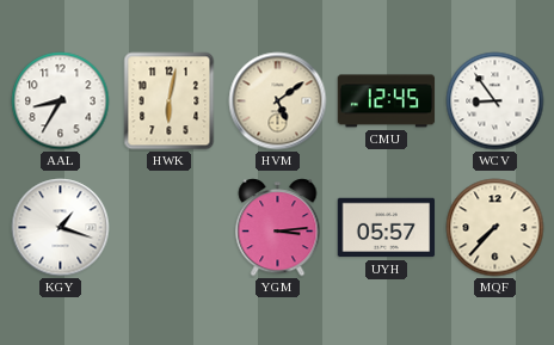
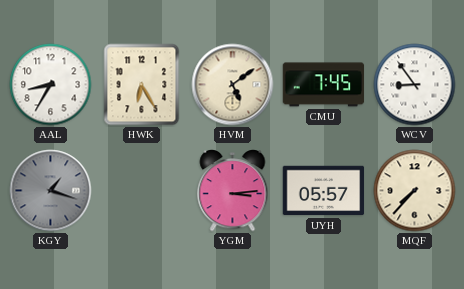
HWK: 6:02 -> 6:25 (142, 85)
CMU: 12:45 -> 7:45 (324, 85)
KGY dial: white -> grey (51, 191)
